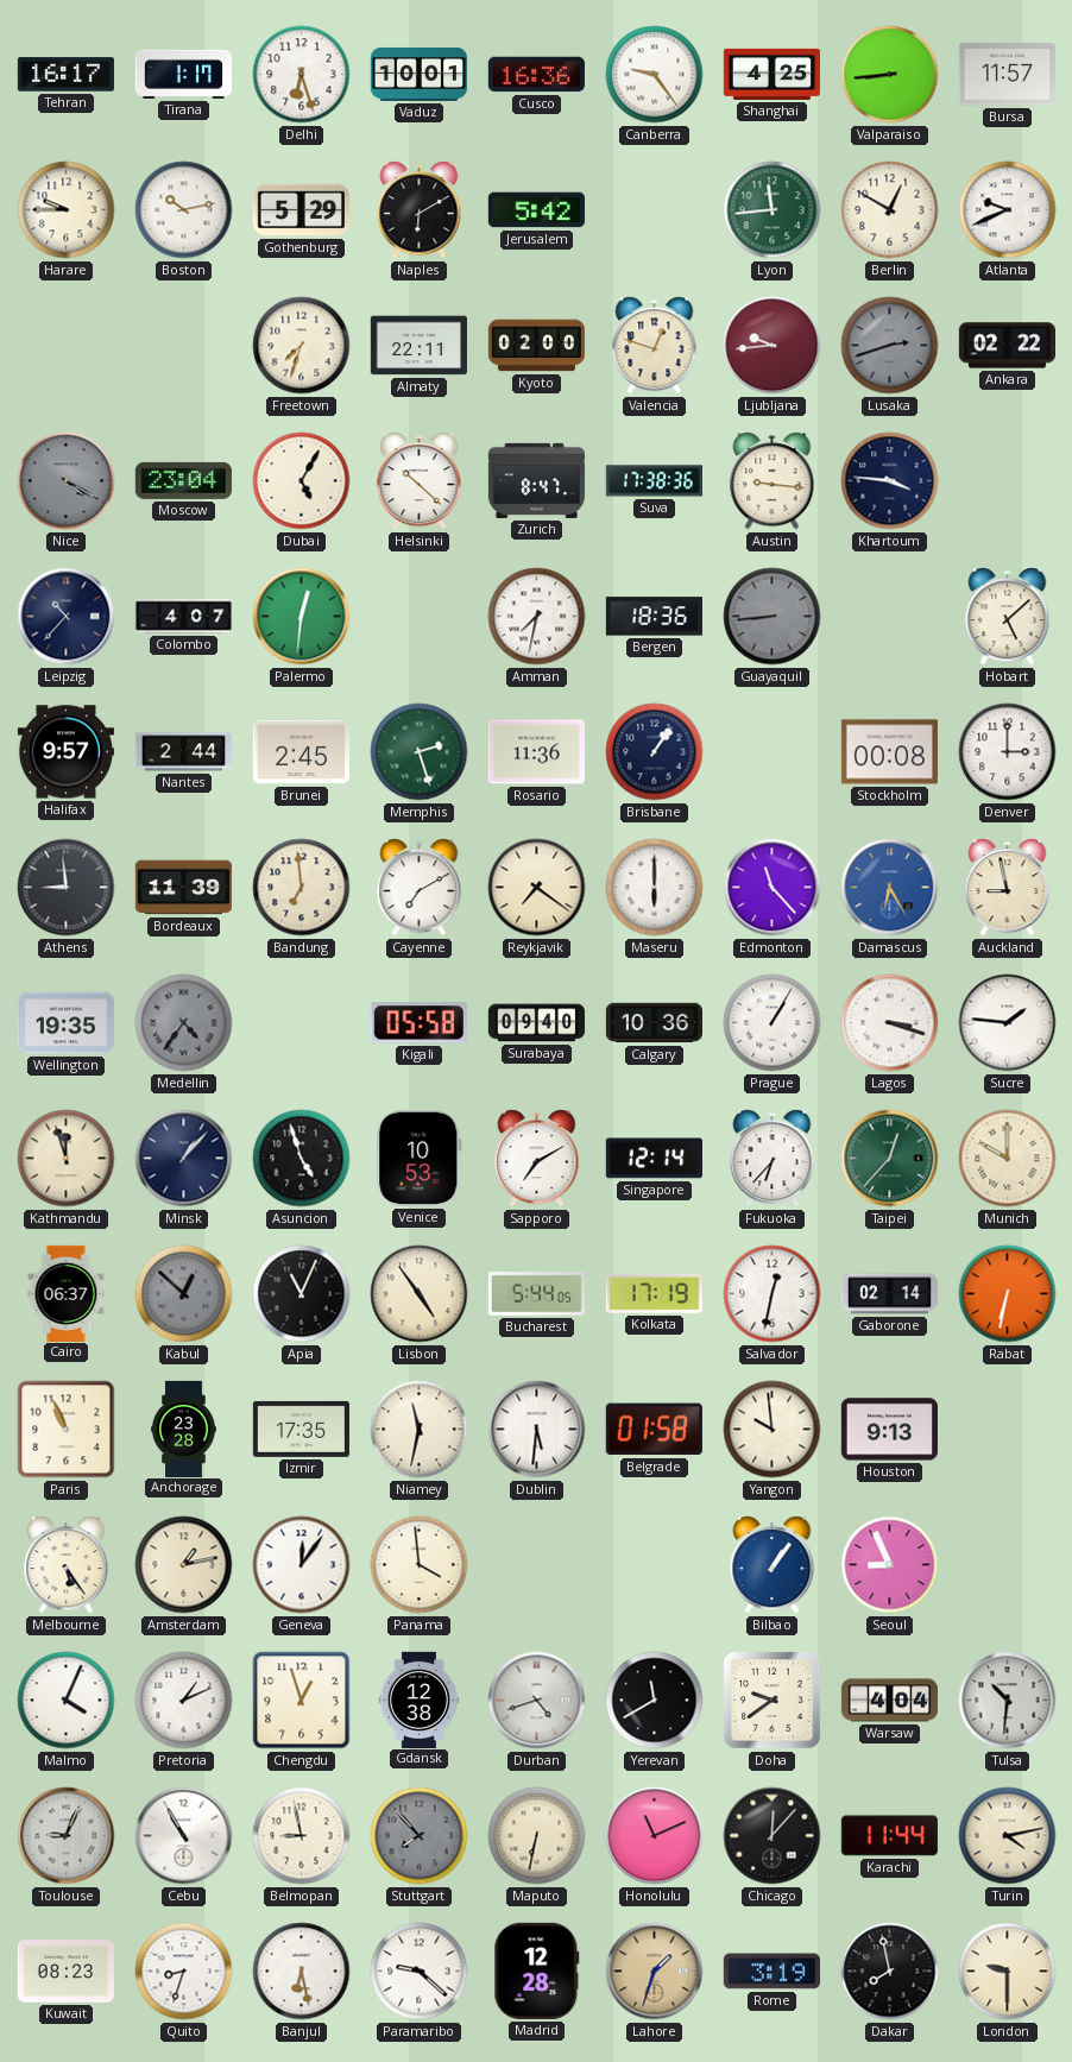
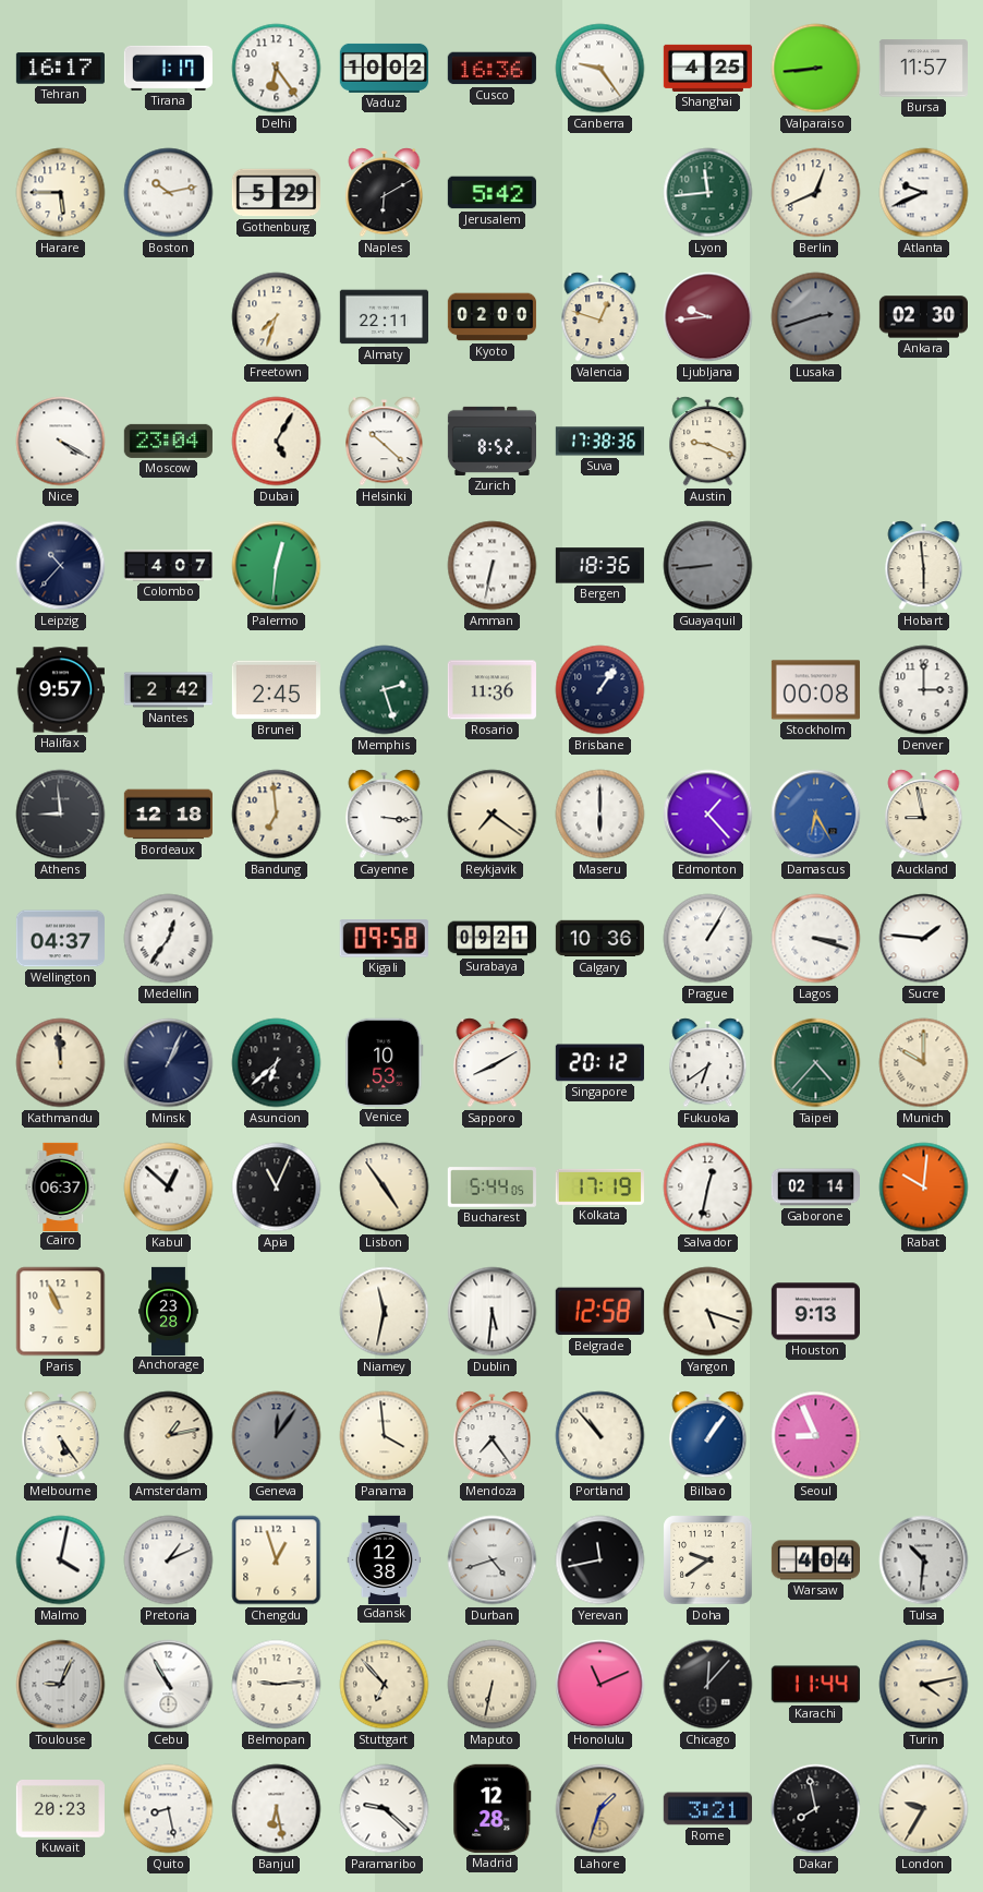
Delhi: 6:27 -> 6:24 (277, 69)
Vaduz: 10:01 -> 10:02 (384, 68)
Harare: 9:45 -> 5:45 (61, 193)
Berlin: 12:50 -> 12:41 (816, 193)
Ankara: 02:22 -> 02:30 (923, 317)
Nice dial: grey -> white (61, 442)
Zurich: 8:47 -> 8:52 (491, 441)
Austin: 9:16 -> 9:19 (708, 442)
Khartoum: 3:46 -> none (890, 481)
Amman: 7:32 -> 6:32 (493, 566)
Hobart: 5:08 -> 5:59 (924, 566)
Nantes: 2:44 -> 2:42 (168, 690)
Bordeaux: 11:39 -> 12:18 (168, 815)
Cayenne: 7:10 -> 3:16 (385, 815)
Edmonton: 11:23 -> 1:23 (708, 815)
Wellington: 19:35 -> 04:37 (60, 939)
Medellin: 4:36 -> 12:36 (169, 939)
Medellin dial: grey -> white (169, 939)
Kigali: 05:58 -> 09:58 (384, 939)
Surabaya: 09:40 -> 09:21 (491, 939)
Kathmandu: 11:57 -> 11:59 (61, 1063)
Minsk: 1:07 -> 1:04 (169, 1063)
Asuncion: 4:57 -> 6:38 (277, 1063)
Sapporo: 7:10 -> 8:10 (493, 1063)
Singapore: 12:14 -> 20:12 (599, 1063)
Fukuoka: 6:37 -> 6:39 (708, 1063)
Taipei: 12:37 -> 4:37 (816, 1063)
Kabul dial: grey -> white (169, 1188)
Rabat: 6:32 -> 10:01 (924, 1188)
Izmir: 17:35 -> none (301, 1429)
Belgrade: 01:58 -> 12:58 (599, 1312)
Yangon: 9:59 -> 5:18 (708, 1312)
Geneva dial: white -> grey (277, 1436)
Mendoza: none -> 7:24 (493, 1436)
Portland: none -> 10:53 (600, 1436)
Malmo: 4:04 -> 4:02 (61, 1560)
Yerevan: 11:40 -> 11:43 (600, 1560)
Belmopan: 8:58 -> 9:14 (277, 1685)
Stuttgart: 7:53 -> 6:53 (385, 1685)
Stuttgart dial: grey -> cream (385, 1685)
Kuwait: 08:23 -> 20:23 (60, 1809)
Quito: 8:33 -> 8:28 (169, 1809)
Rome: 3:19 -> 3:21 (707, 1809)
London: 9:30 -> 9:35 (924, 1809)
